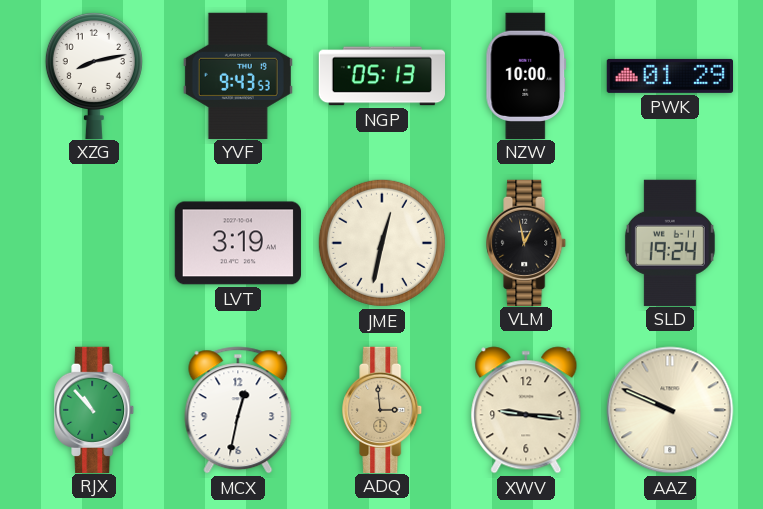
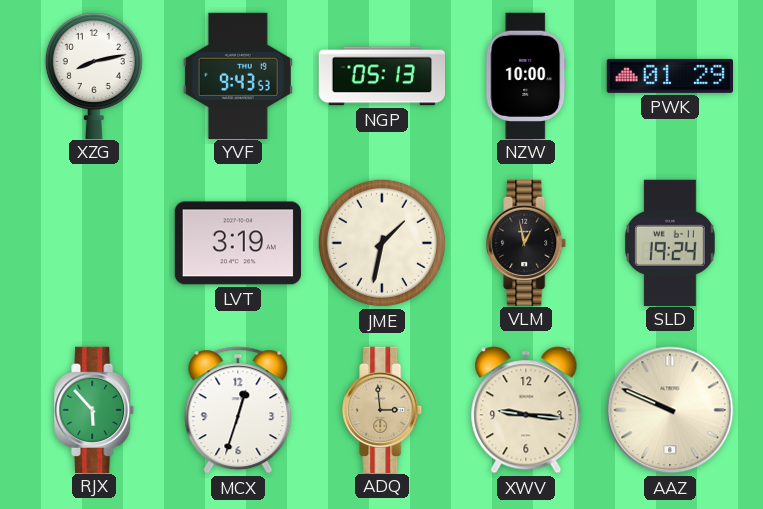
JME: 12:32 -> 1:32 (382, 243)
RJX: 10:53 -> 5:53 (95, 409)
MCX: 12:32 -> 12:33 (238, 410)
